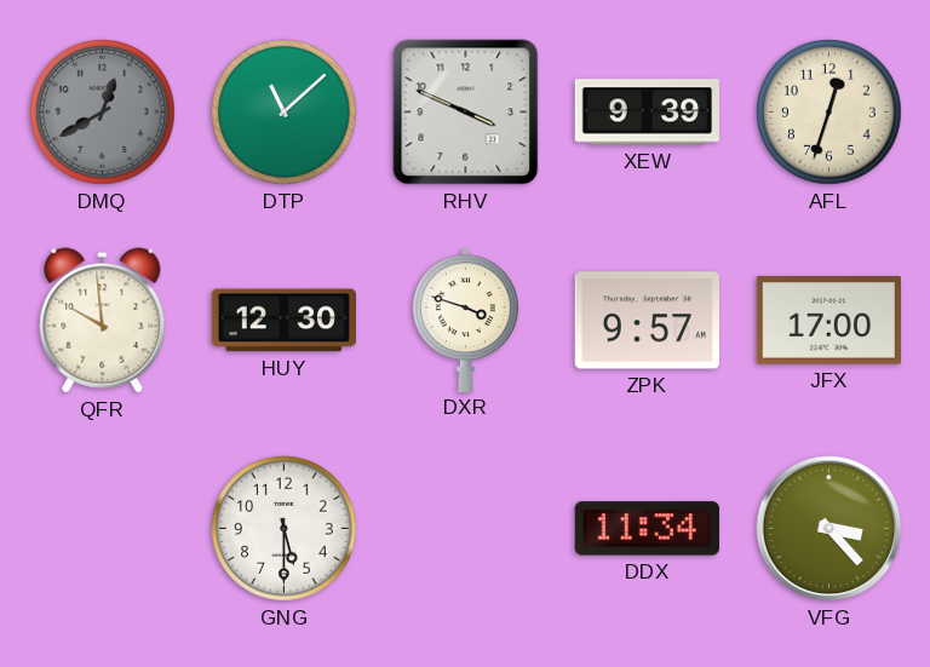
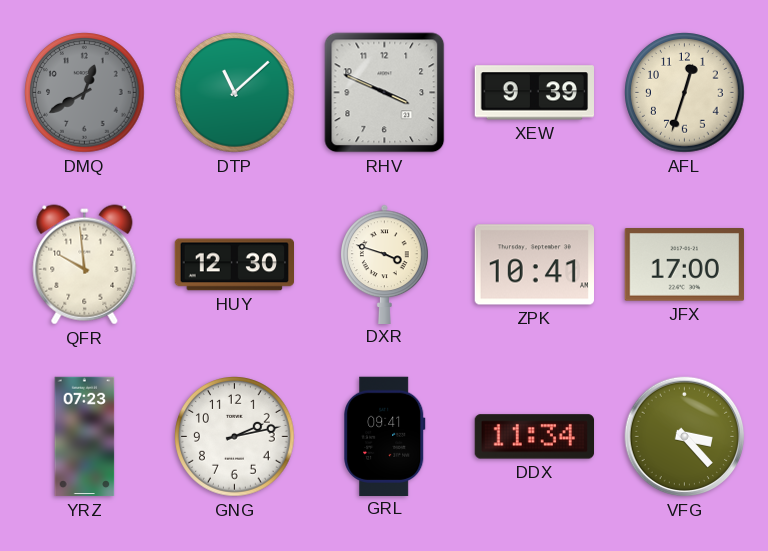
ZPK: 9:57 -> 10:41 (534, 265)
YRZ: none -> 07:23 (85, 437)
GNG: 5:30 -> 2:13 (235, 437)
GRL: none -> 09:41 (385, 436)
